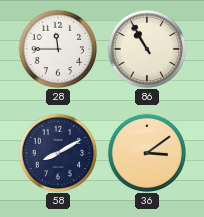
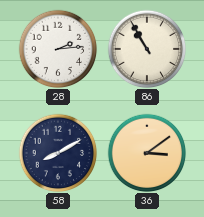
28: 11:45 -> 2:14 (58, 49)
